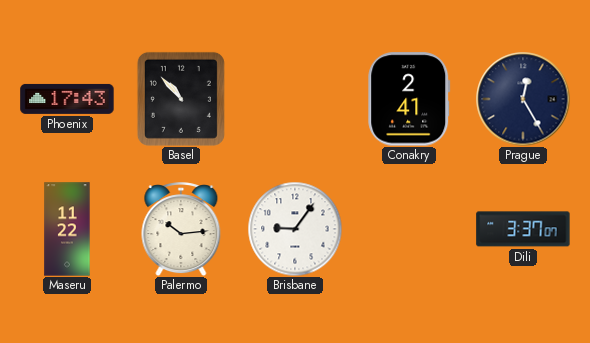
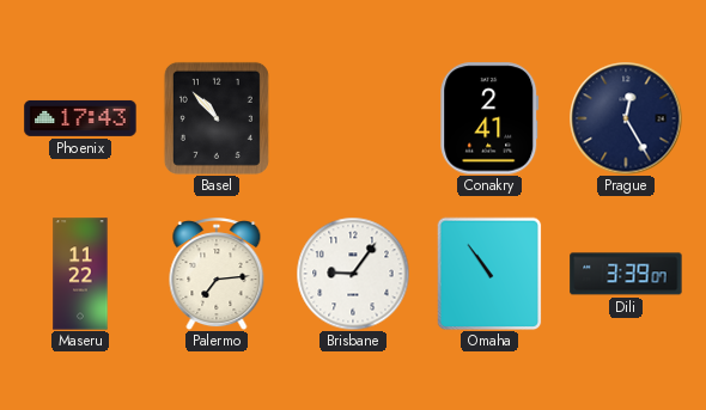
Palermo: 10:14 -> 7:14 (217, 274)
Omaha: none -> 10:54 (489, 274)
Dili: 3:37 -> 3:39 (626, 274)
